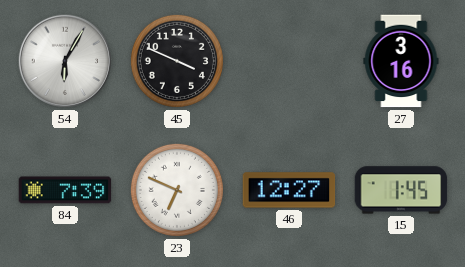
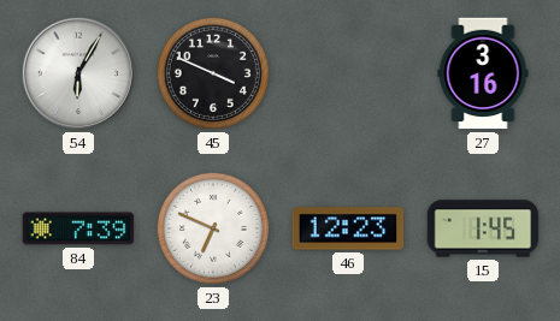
46: 12:27 -> 12:23 (348, 228)
